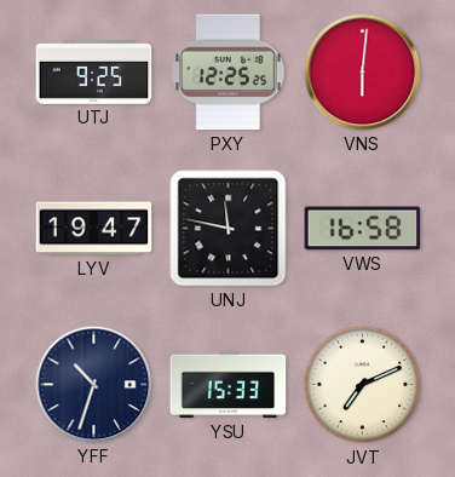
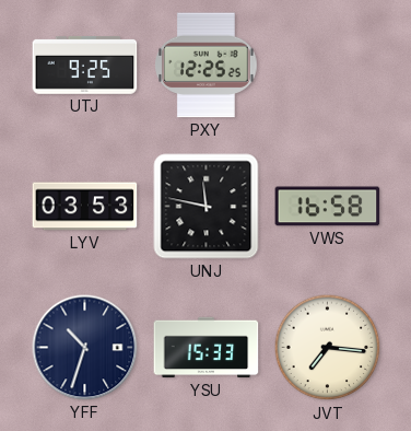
VNS: 6:01 -> none (363, 73)
LYV: 19:47 -> 03:53 (85, 207)
JVT: 7:11 -> 7:16 (328, 348)
